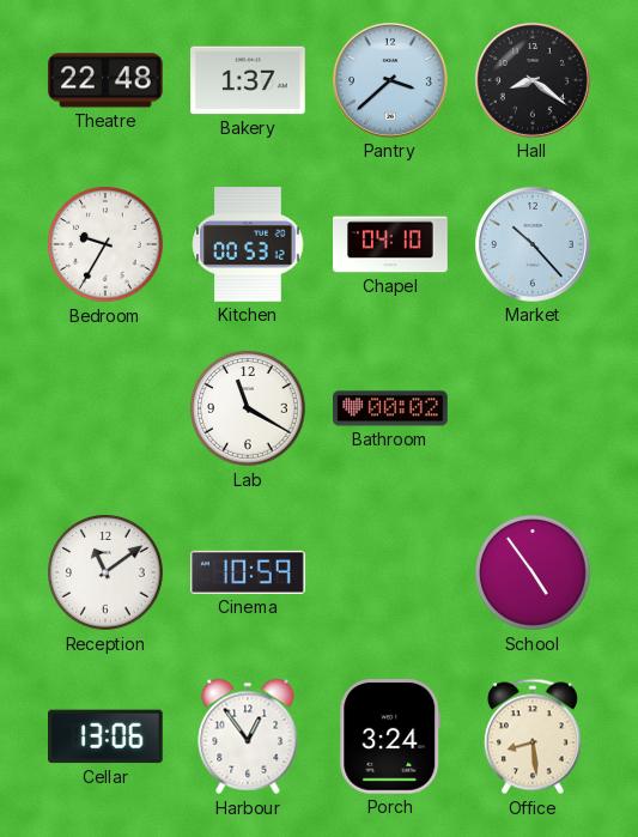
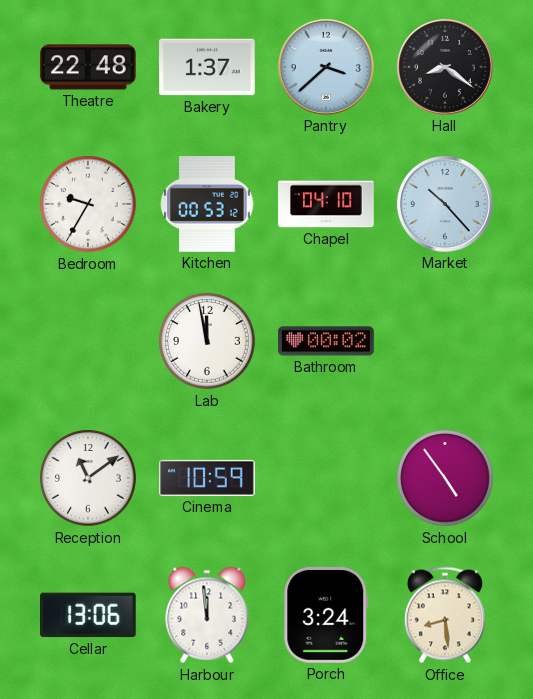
Lab: 11:20 -> 11:58 (207, 341)
Harbour: 12:54 -> 11:59 (207, 615)
